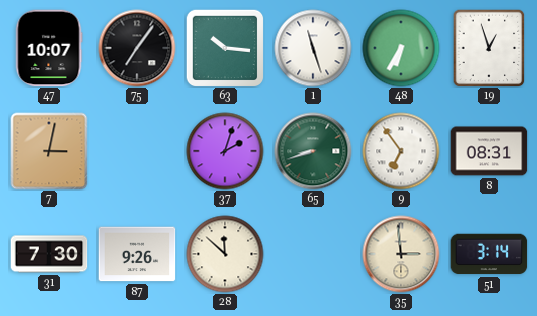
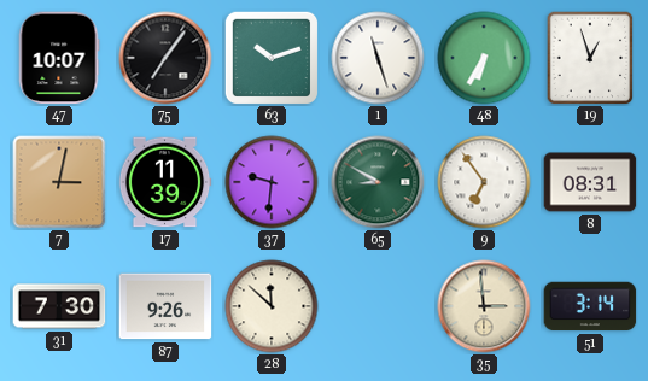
63: 10:16 -> 10:12 (272, 58)
17: none -> 11:39 (165, 182)
37: 2:03 -> 9:31 (272, 182)
65: 8:42 -> 8:50 (378, 182)
